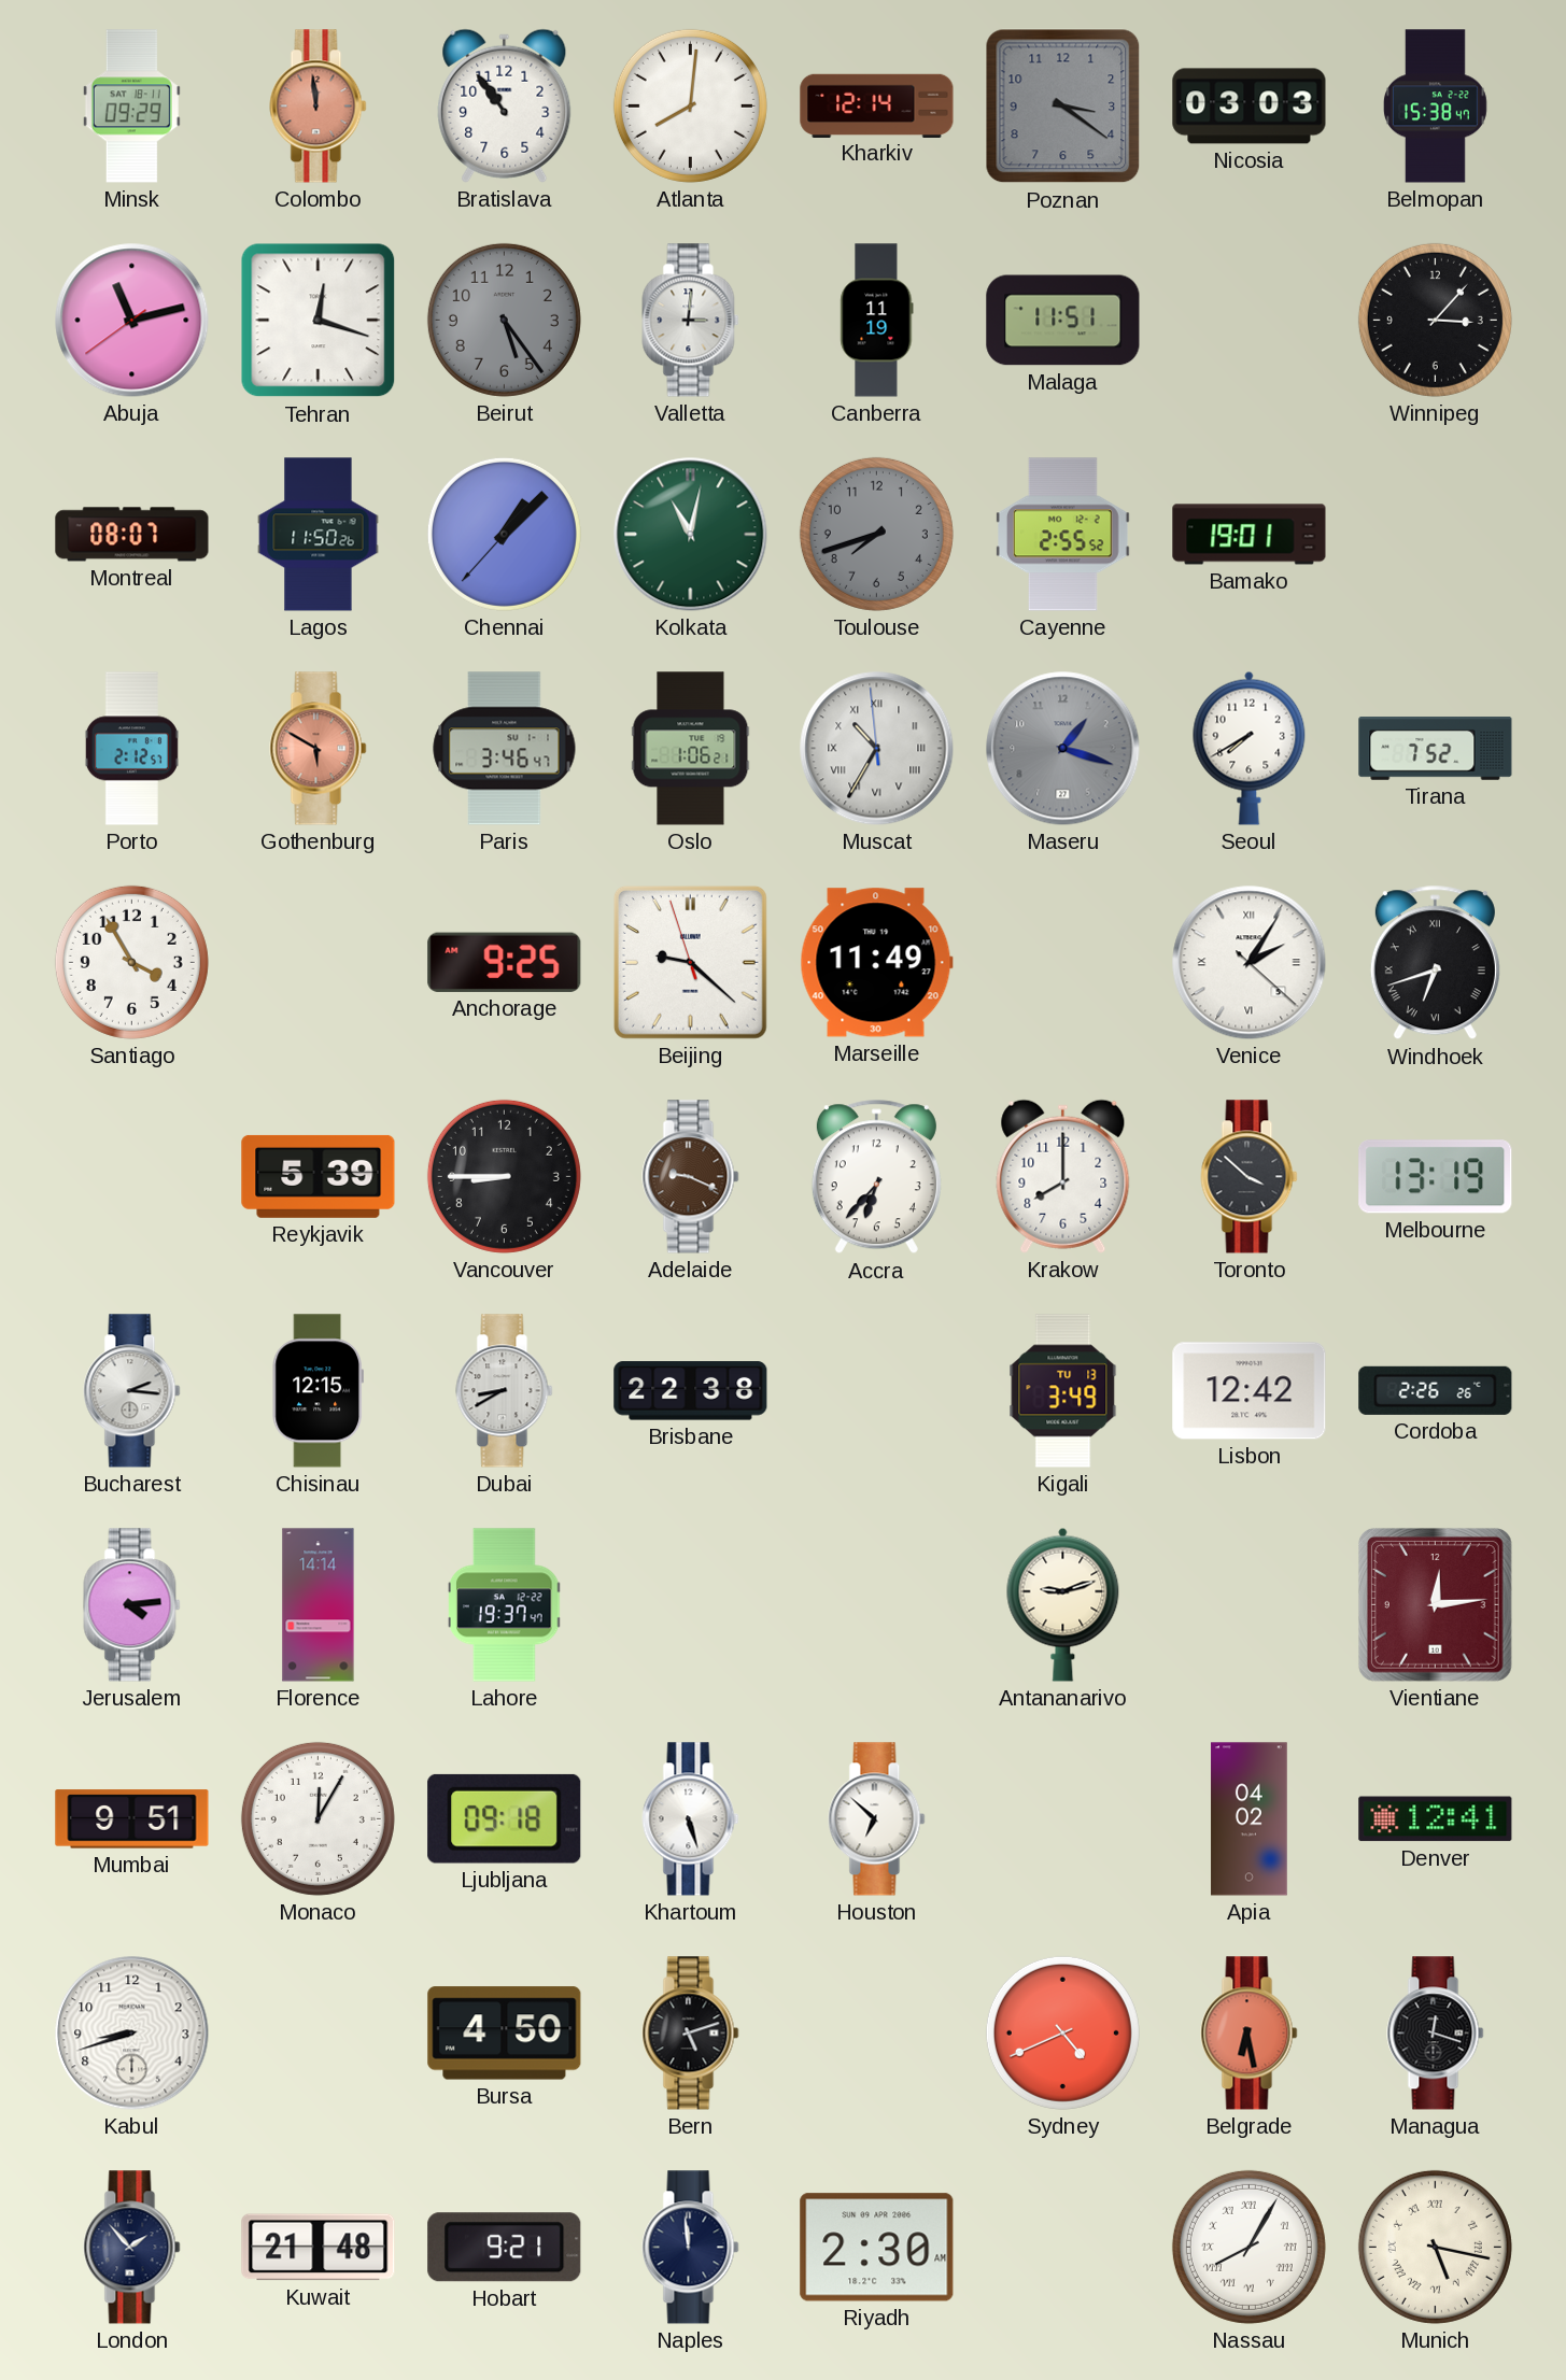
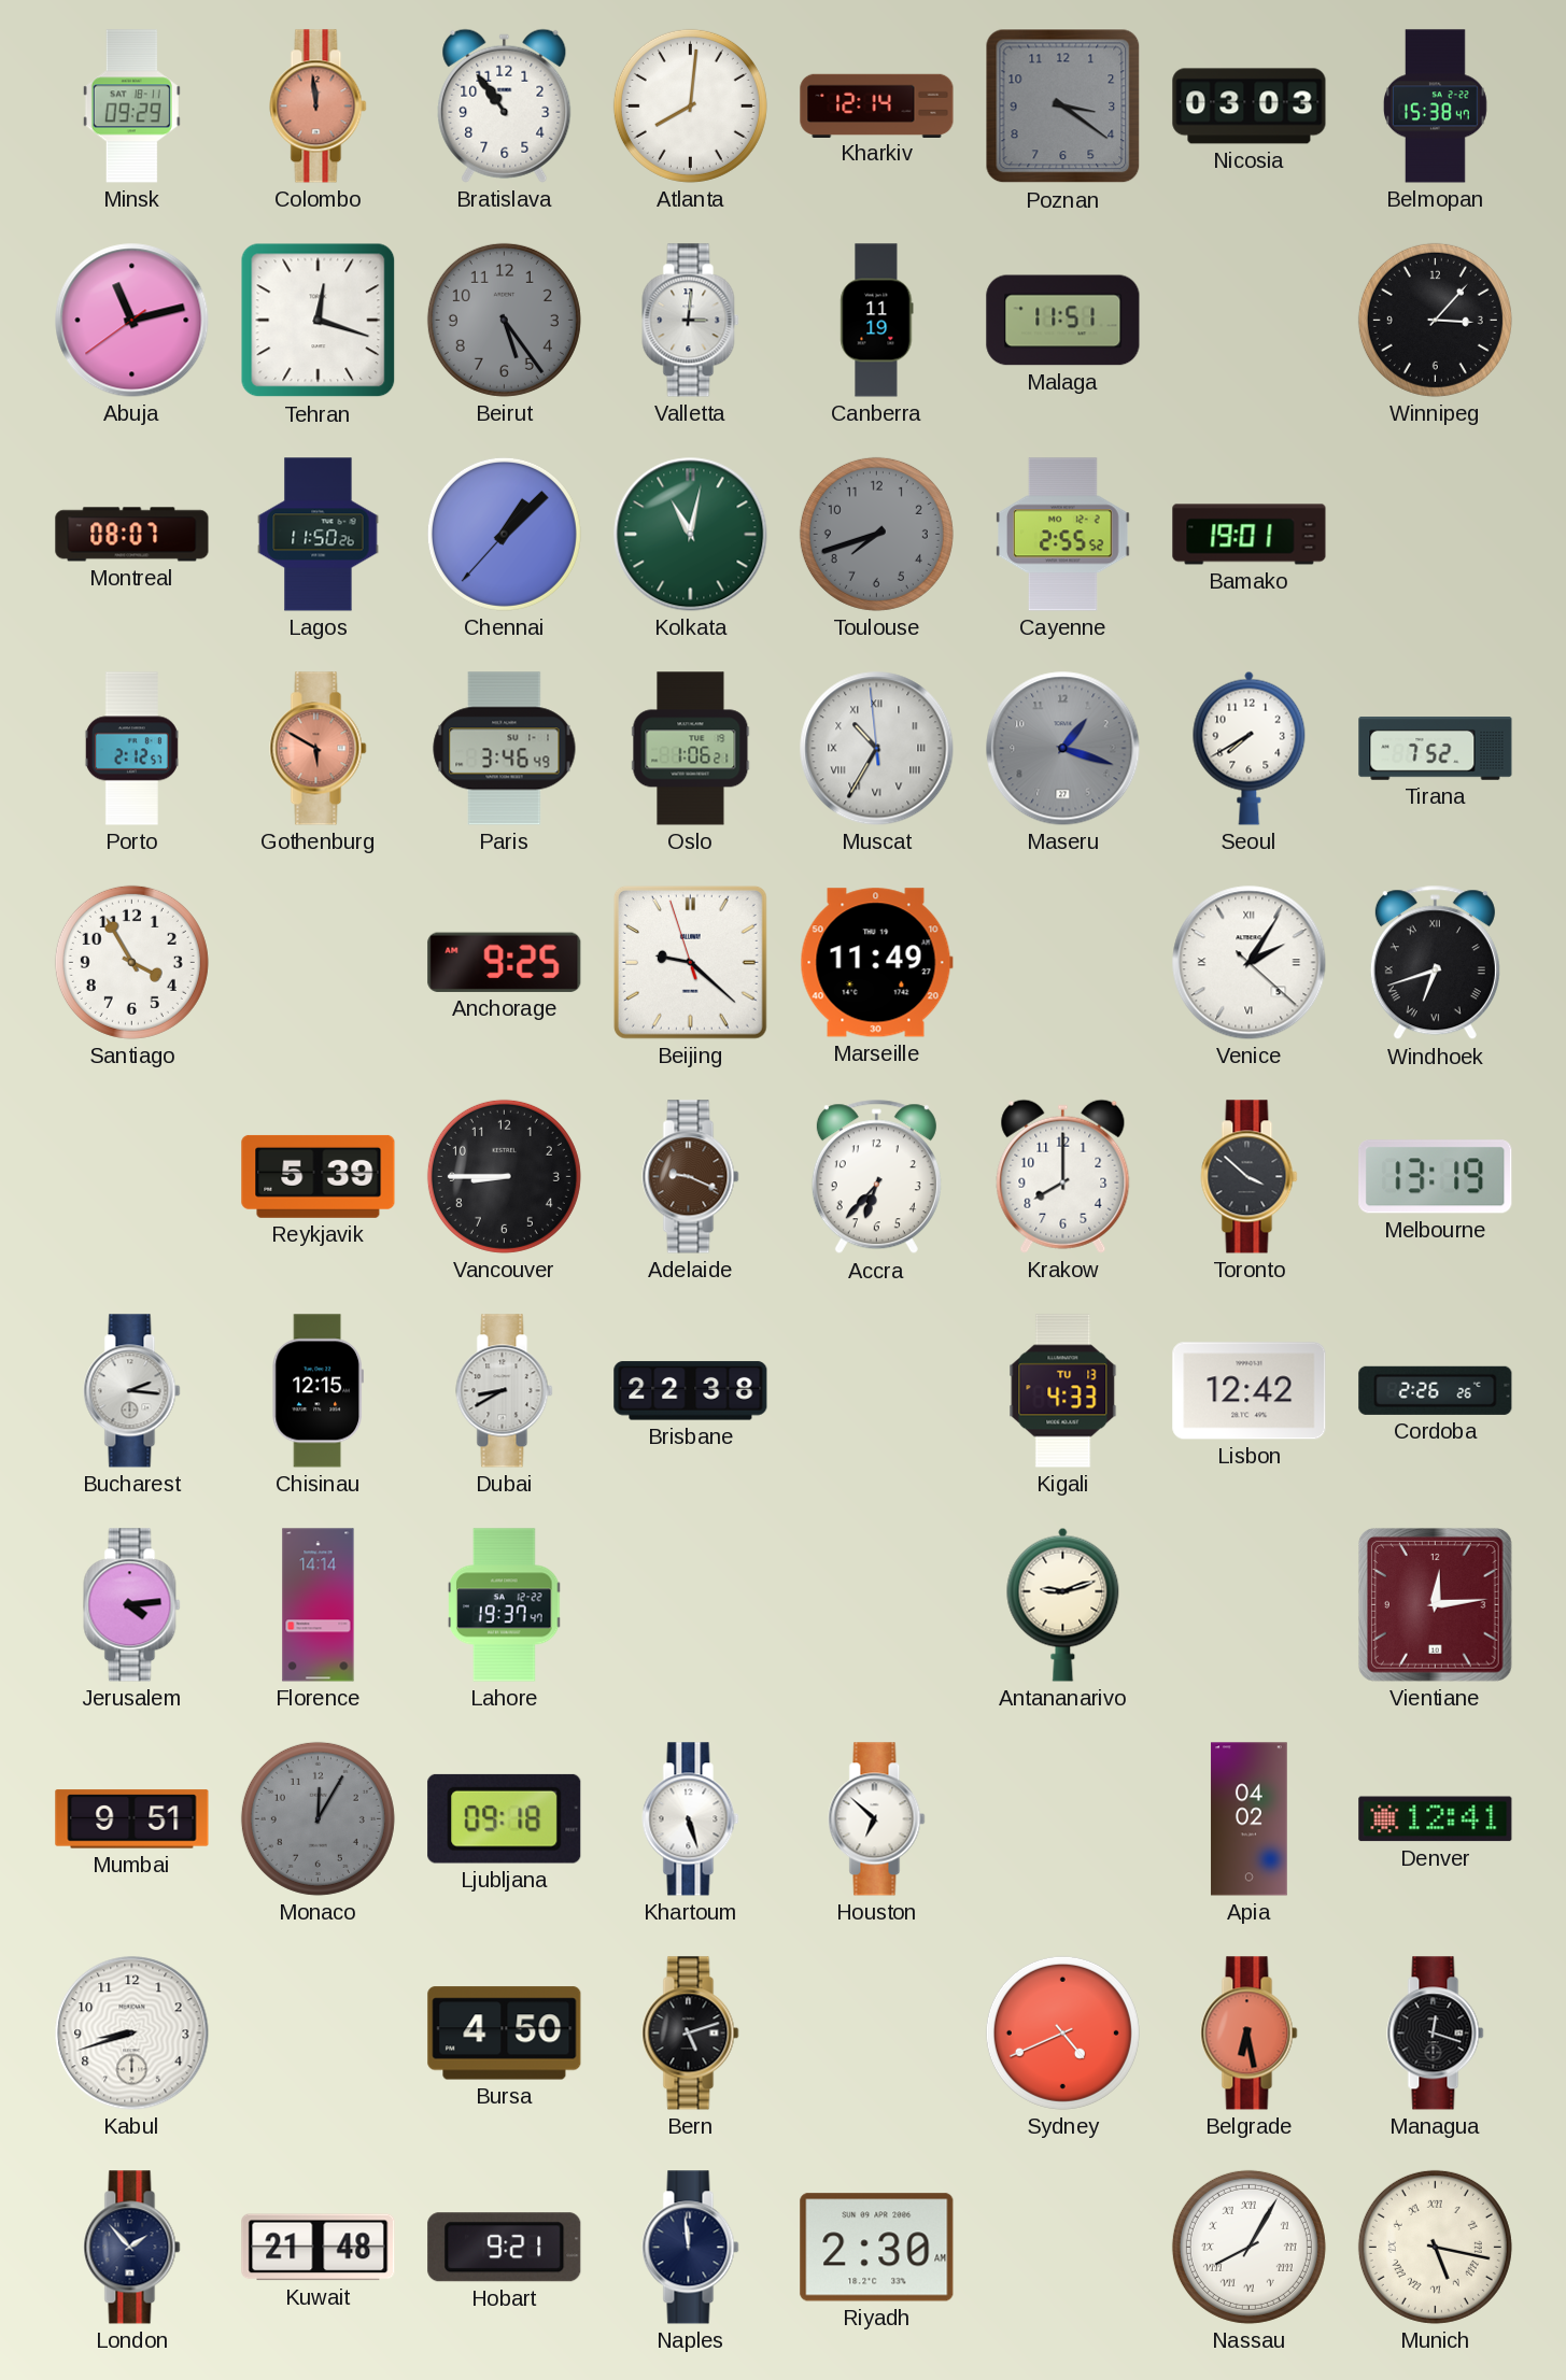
Paris: 3:46:47 -> 3:46:49 (505, 749)
Kigali: 3:49 -> 4:33 (1063, 1391)
Monaco dial: white -> grey (318, 1818)
